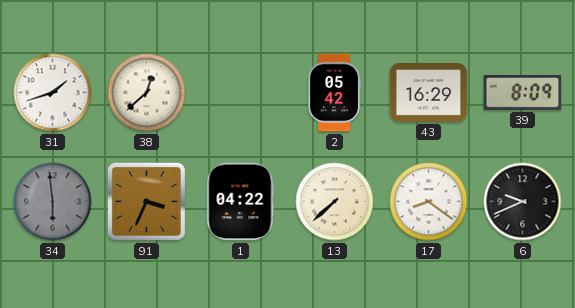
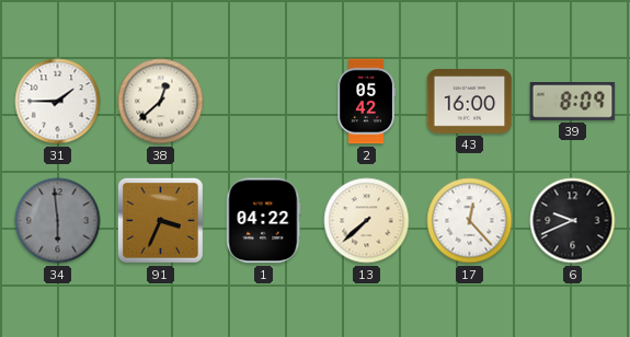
31: 1:42 -> 1:45 (58, 102)
43: 16:29 -> 16:00 (470, 102)
17: 8:21 -> 12:23 (470, 221)
